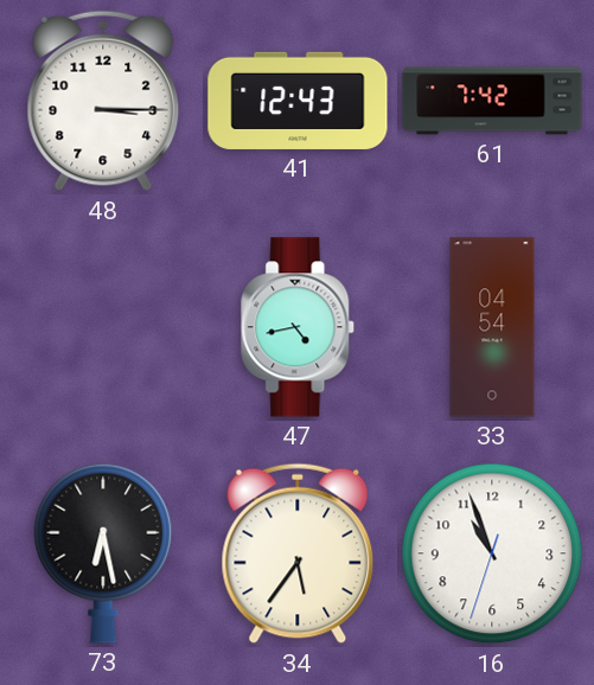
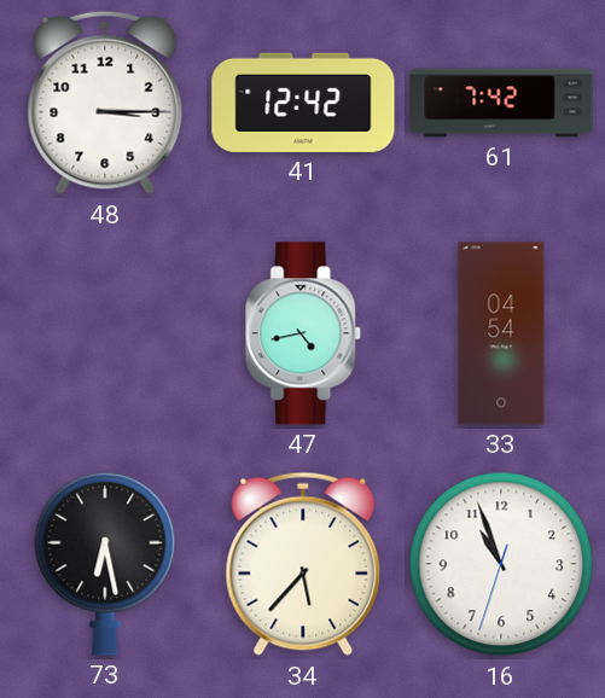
41: 12:43 -> 12:42 (303, 103)
34: 5:36 -> 5:37 (303, 564)
